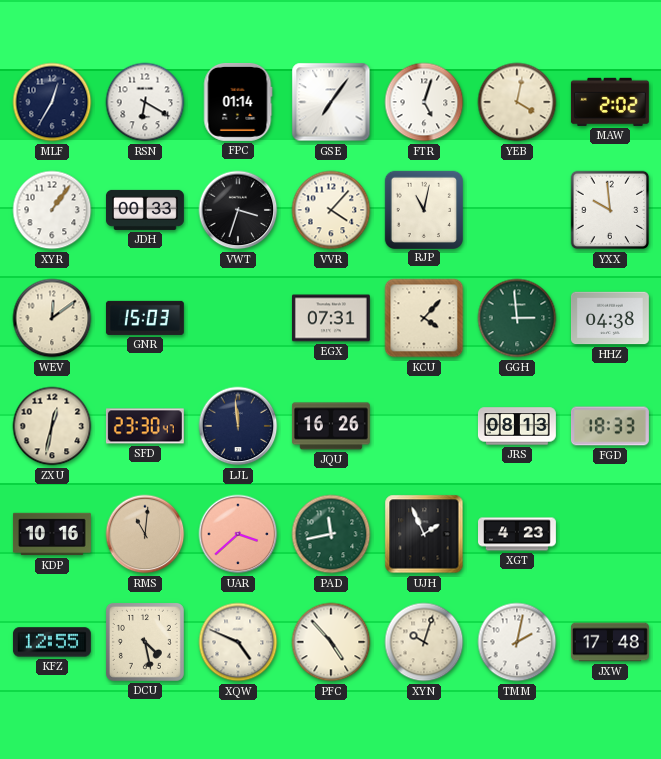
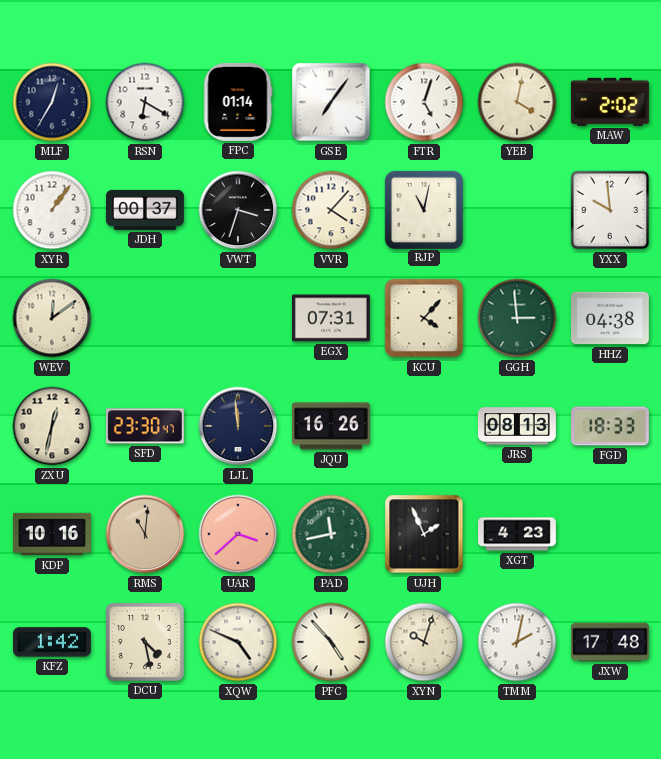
JDH: 00:33 -> 00:37 (145, 210)
GNR: 15:03 -> none (145, 318)
KFZ: 12:55 -> 1:42 (52, 642)
